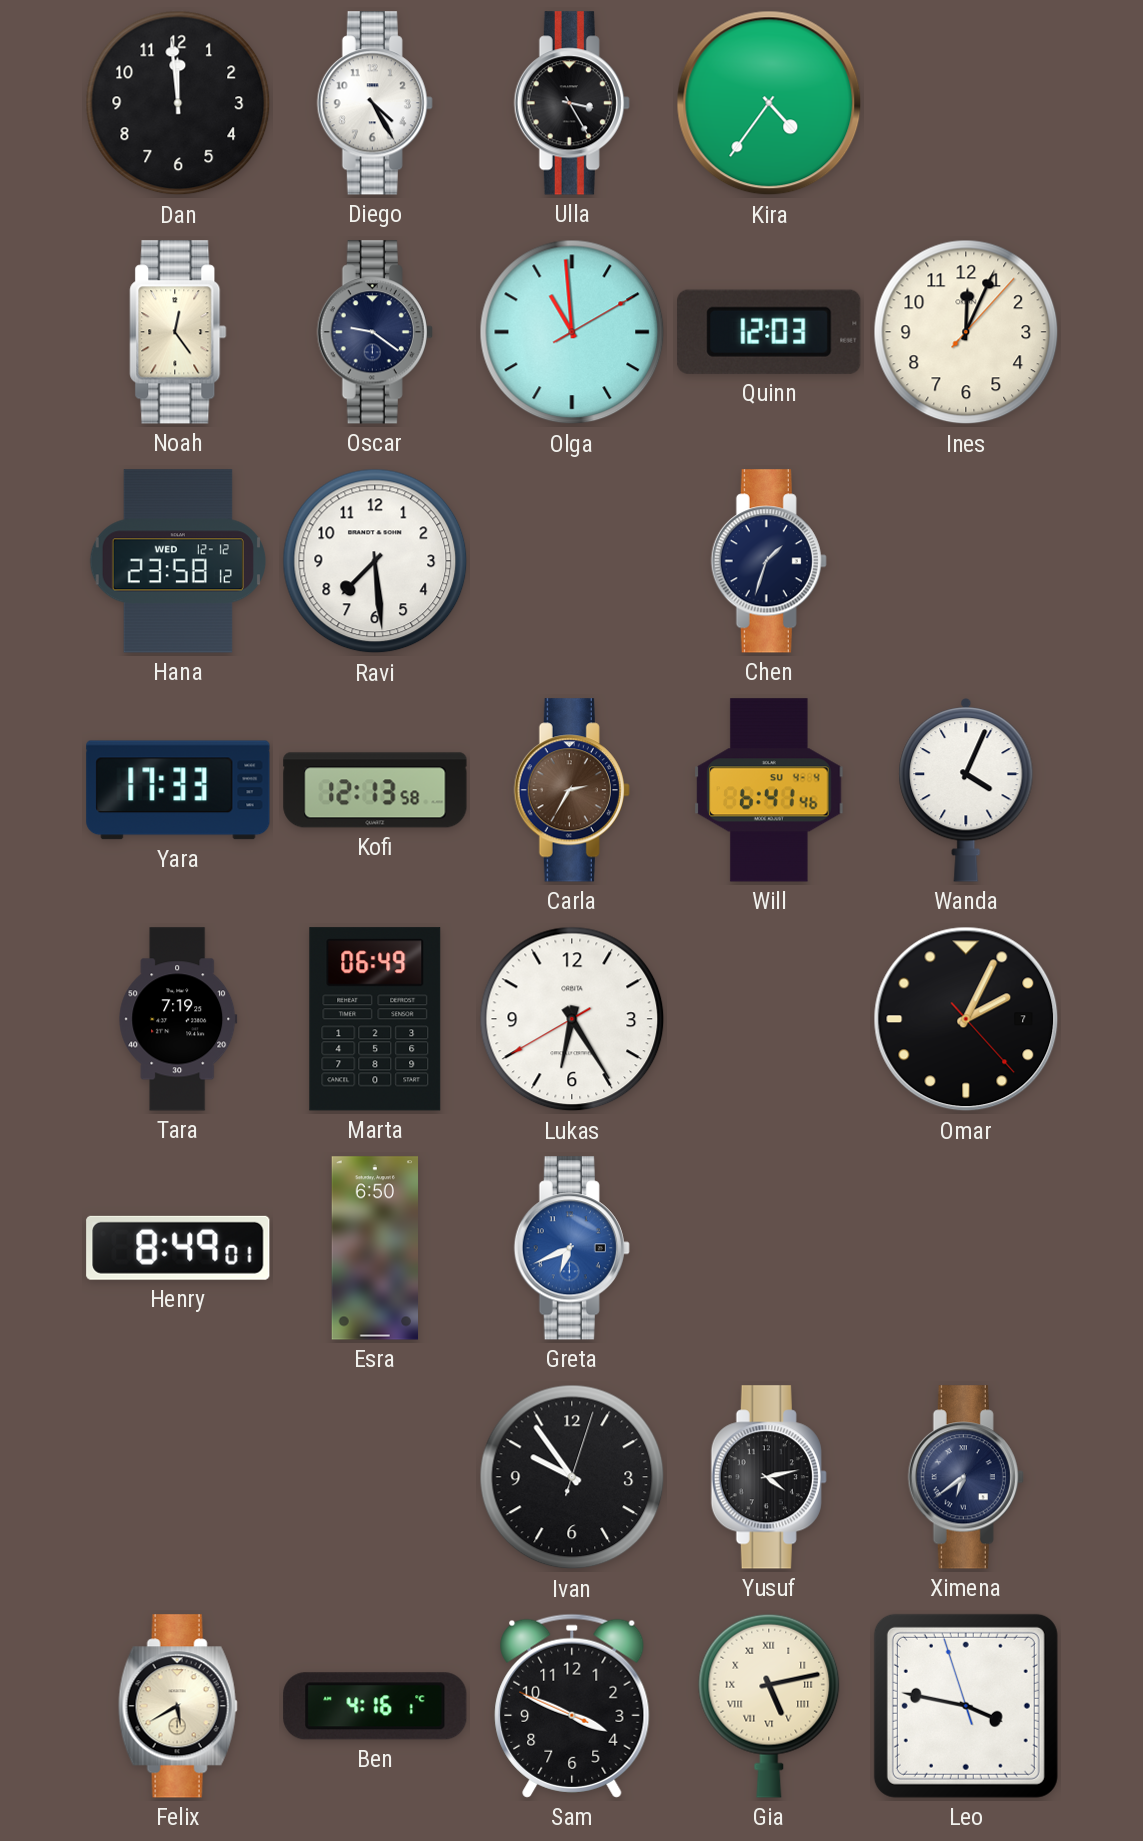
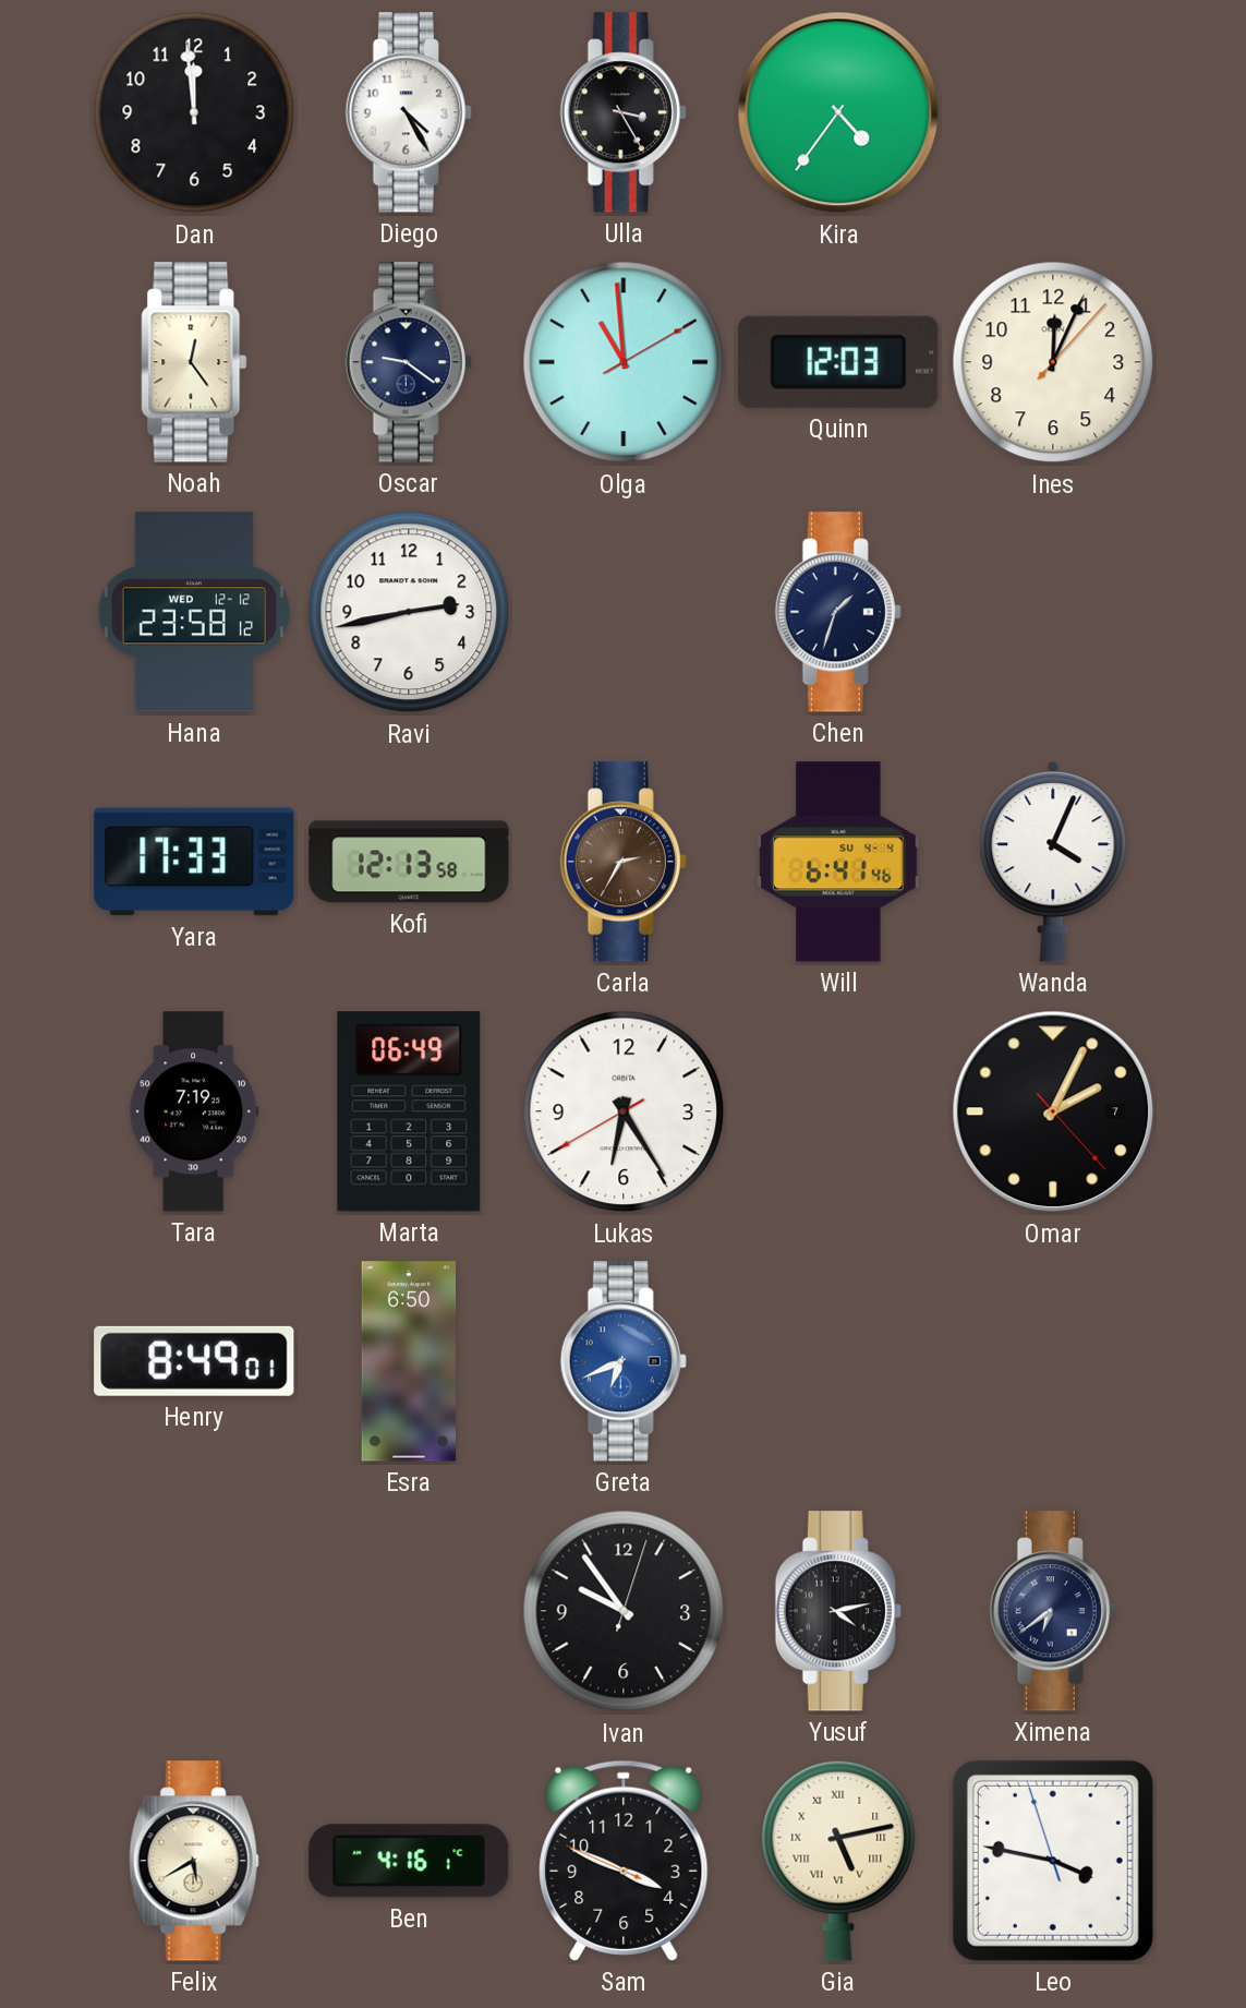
Ravi: 7:29 -> 2:43 (409, 612)
